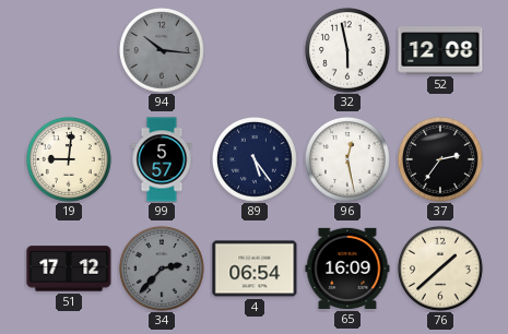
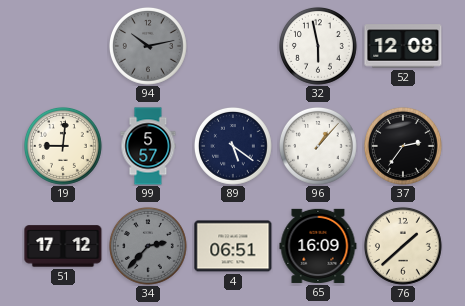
94: 10:16 -> 10:13 (148, 46)
89: 5:24 -> 5:21 (233, 146)
96: 12:28 -> 1:07 (318, 146)
4: 06:54 -> 06:51 (233, 246)
